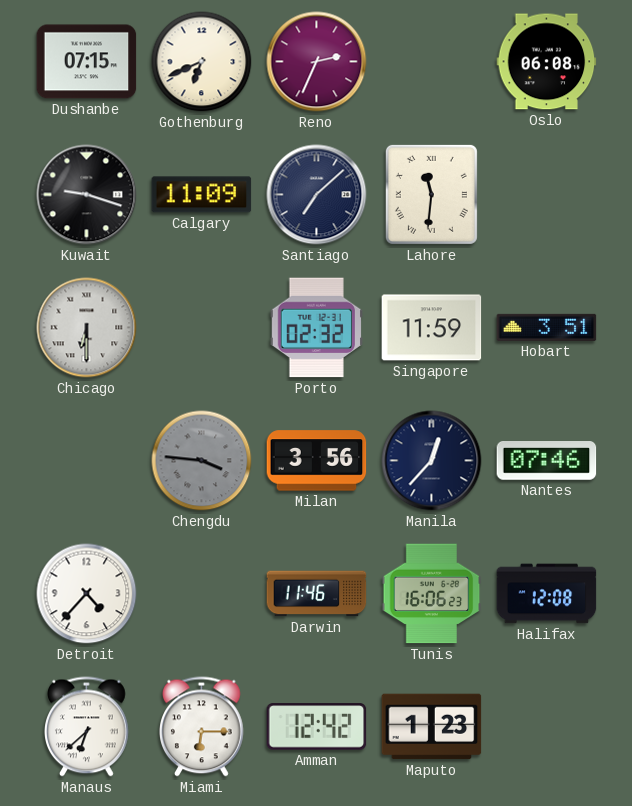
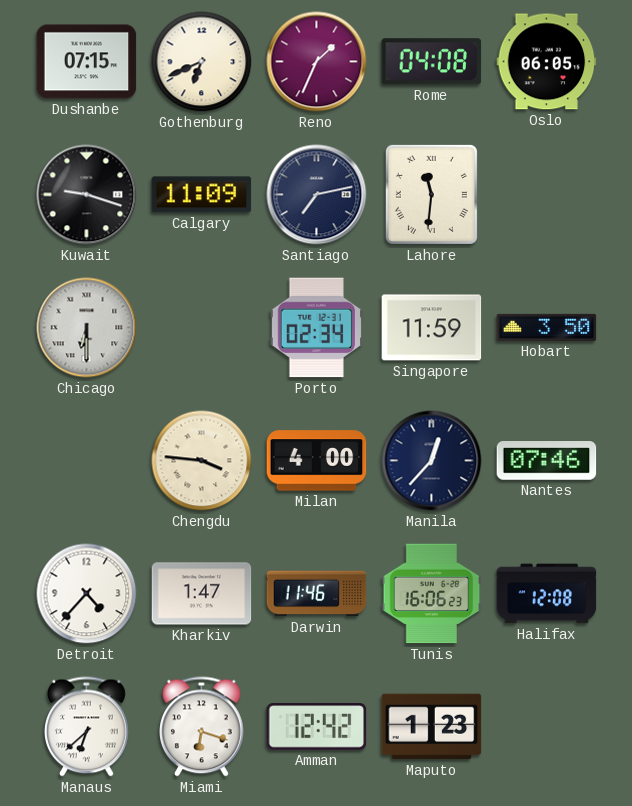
Reno: 2:34 -> 1:34 (317, 62)
Rome: none -> 04:08 (432, 62)
Oslo: 06:08 -> 06:05 (547, 62)
Santiago: 7:08 -> 7:13 (317, 195)
Porto: 02:32 -> 02:34 (316, 328)
Hobart: 3:51 -> 3:50 (547, 327)
Chengdu dial: grey -> cream (202, 461)
Milan: 3:56 -> 4:00 (317, 461)
Kharkiv: none -> 1:47 (202, 594)
Miami: 6:15 -> 6:18 (202, 727)
